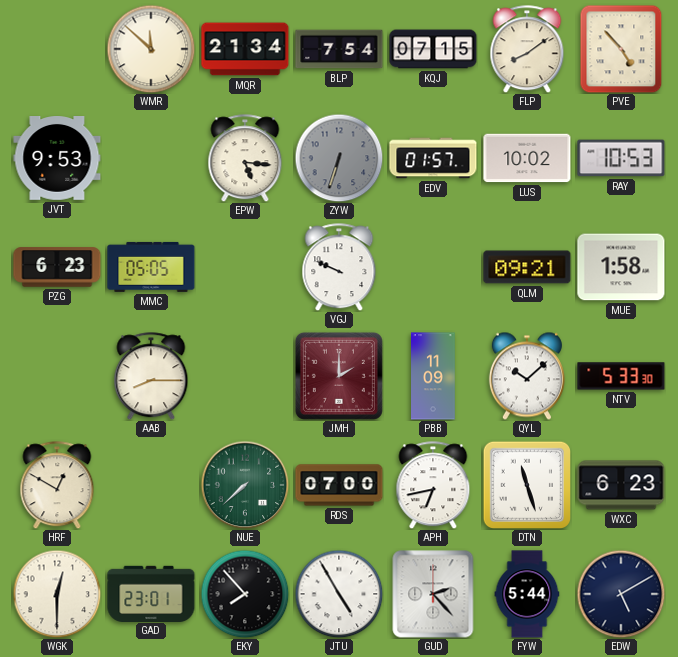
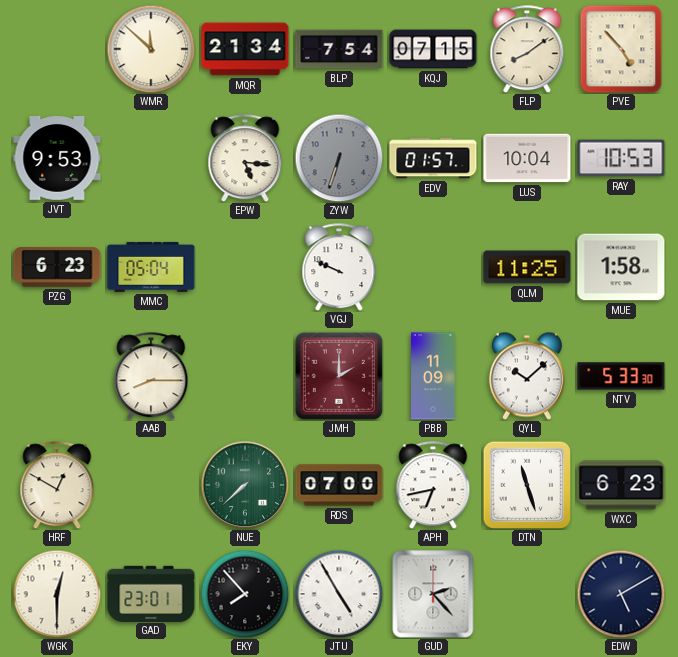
LUS: 10:02 -> 10:04 (527, 158)
MMC: 05:05 -> 05:04 (151, 267)
QLM: 09:21 -> 11:25 (527, 267)
FYW: 5:44 -> none (527, 594)
